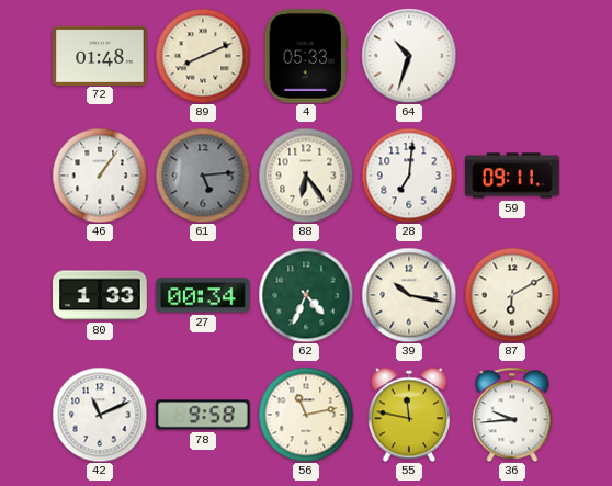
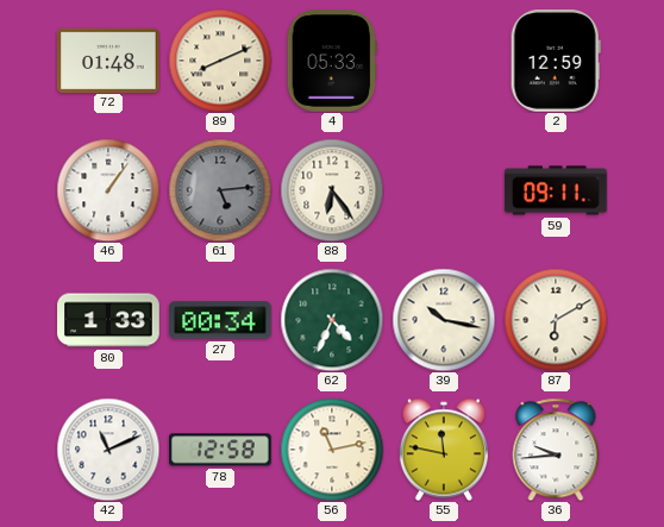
64: 10:33 -> none (409, 56)
2: none -> 12:59 (556, 62)
28: 7:01 -> none (409, 176)
78: 9:58 -> 12:58 (221, 450)
